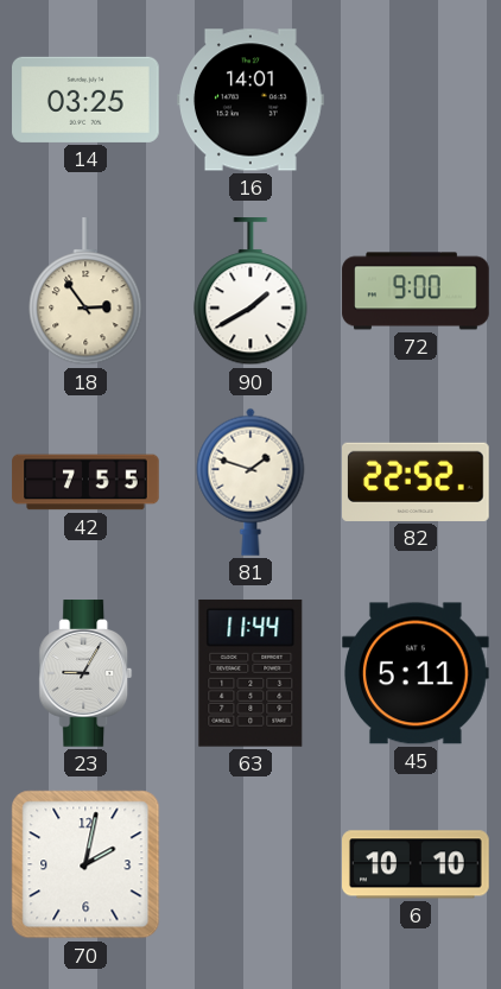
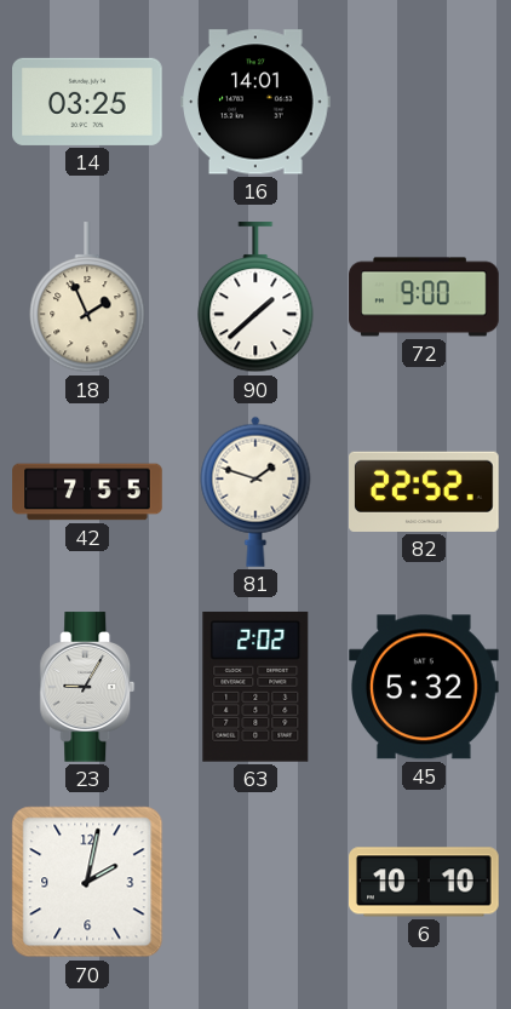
18: 2:54 -> 1:56 (87, 298)
90: 1:40 -> 1:38 (255, 298)
63: 11:44 -> 2:02 (255, 687)
45: 5:11 -> 5:32 (425, 687)
